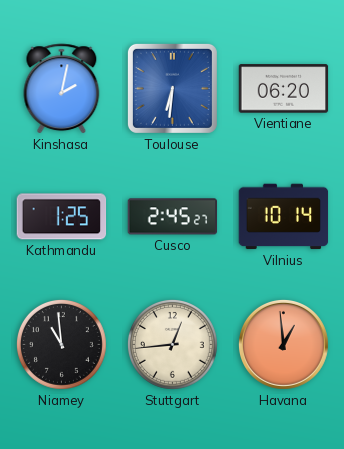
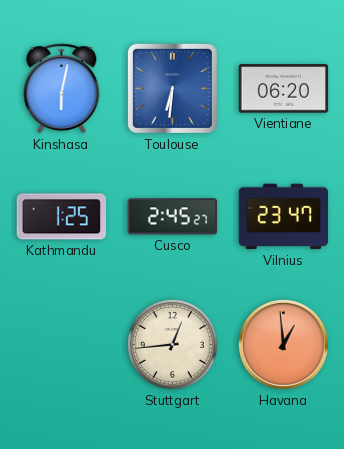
Kinshasa: 2:02 -> 6:02 (62, 89)
Vilnius: 10:14 -> 23:47 (284, 217)
Niamey: 10:59 -> none (61, 344)
